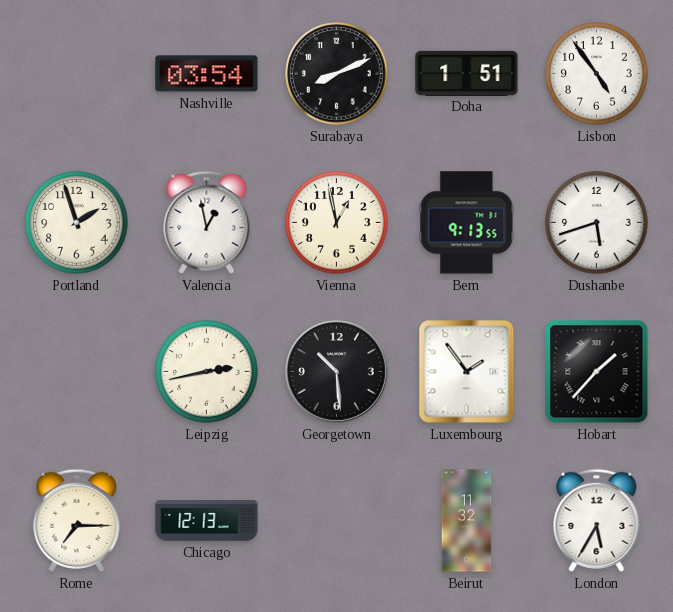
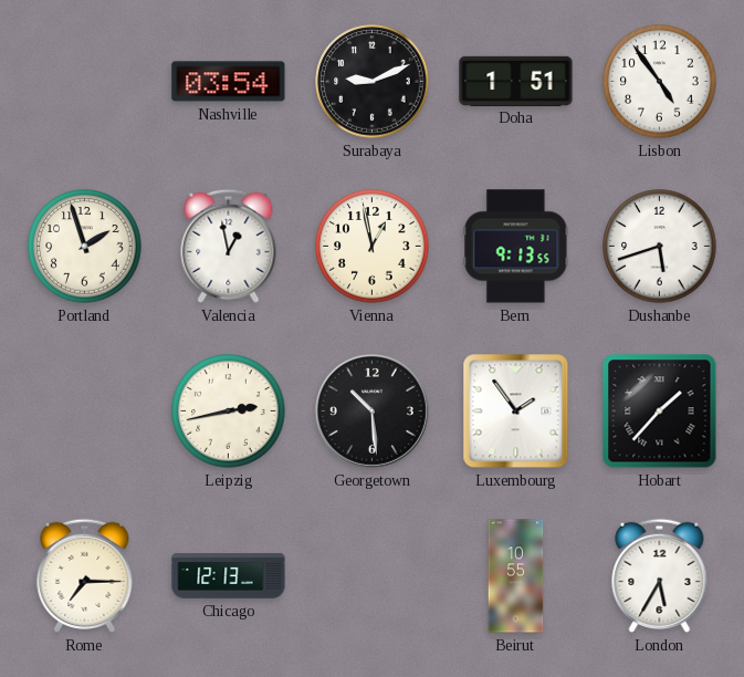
Surabaya: 8:11 -> 9:11 (373, 82)
Beirut: 11:32 -> 10:55 (516, 576)
